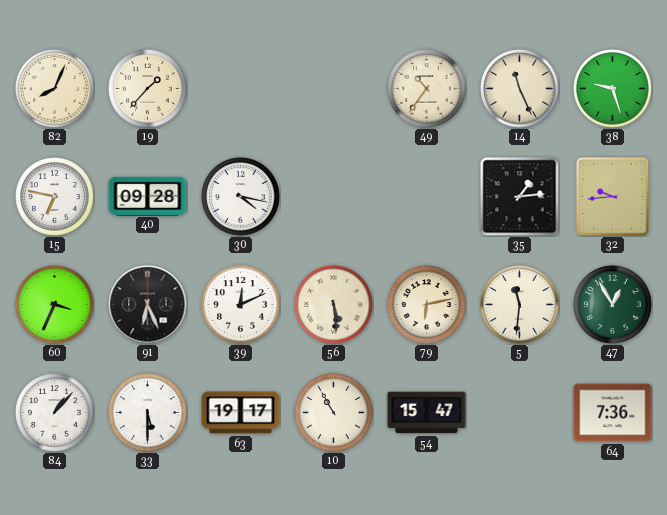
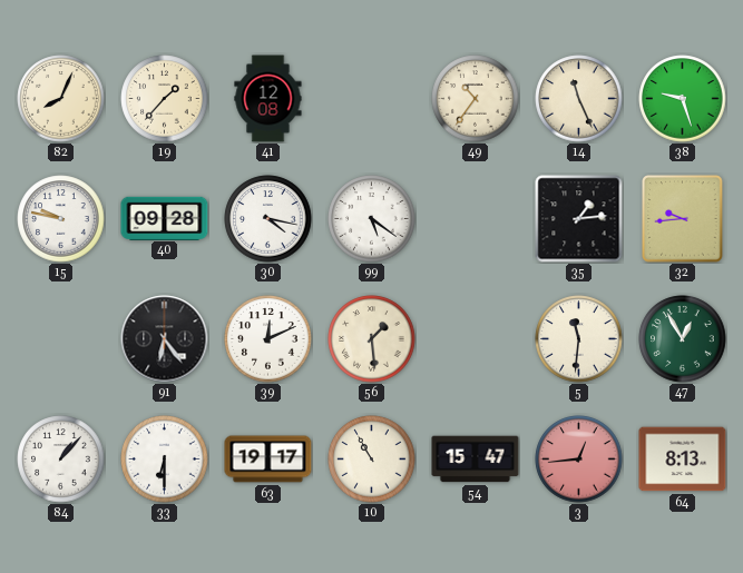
41: none -> 12:08 (268, 99)
15: 6:47 -> 9:47 (61, 219)
99: none -> 5:21 (372, 219)
60: 3:34 -> none (55, 305)
91: 6:26 -> 6:24 (165, 339)
56: 5:29 -> 1:29 (372, 339)
79: 6:13 -> none (427, 305)
33: 5:30 -> 6:30 (165, 460)
3: none -> 12:44 (579, 460)
64: 7:36 -> 8:13 (683, 460)
